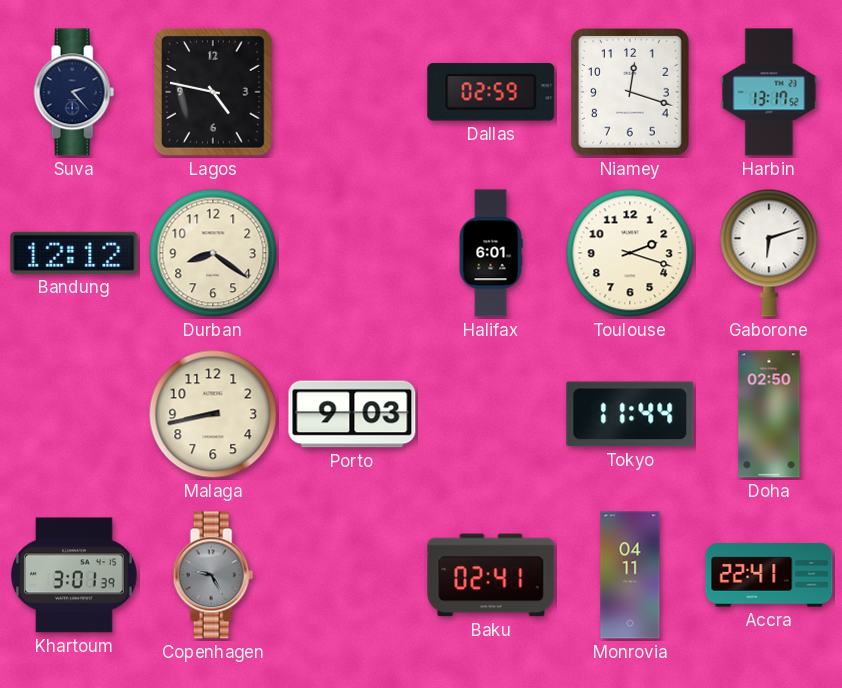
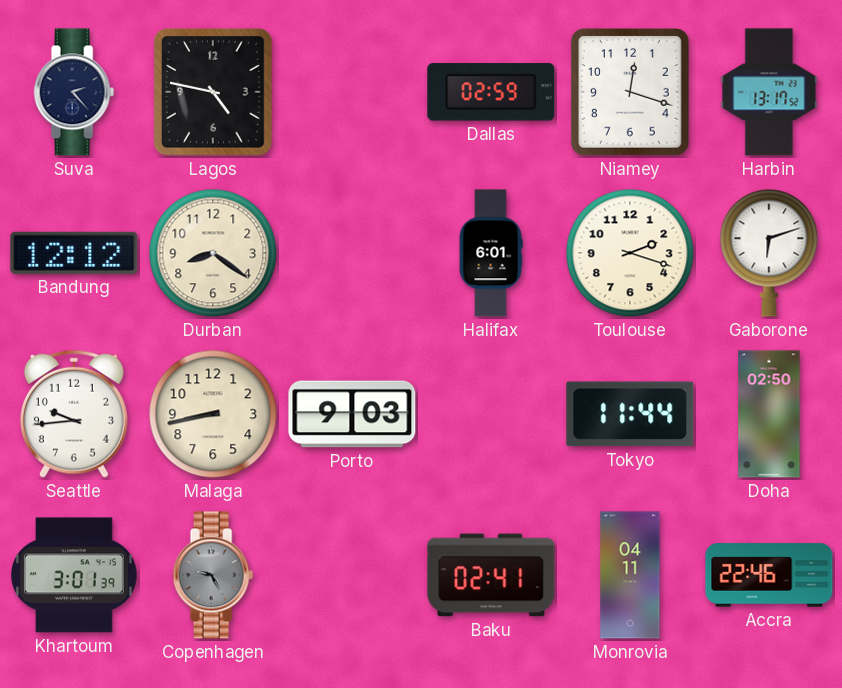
Seattle: none -> 9:44 (74, 414)
Accra: 22:41 -> 22:46 (769, 575)
